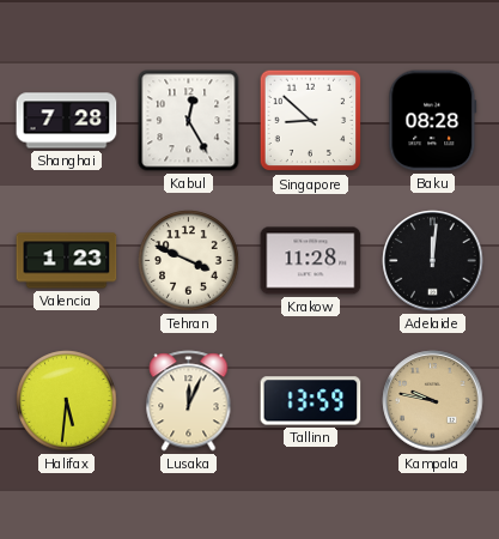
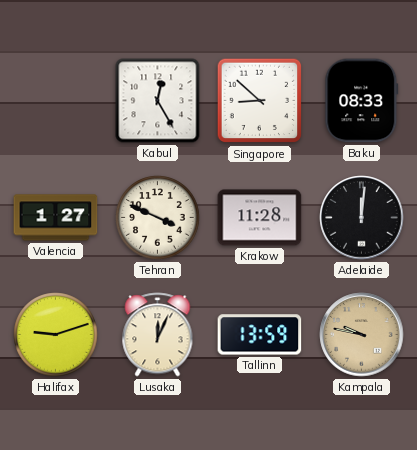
Shanghai: 7:28 -> none (67, 121)
Baku: 08:28 -> 08:33 (362, 101)
Valencia: 1:23 -> 1:27 (56, 218)
Halifax: 5:31 -> 9:12 (56, 335)
